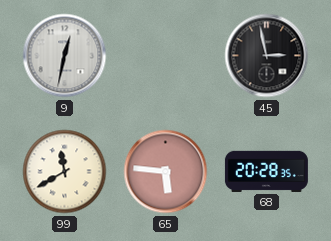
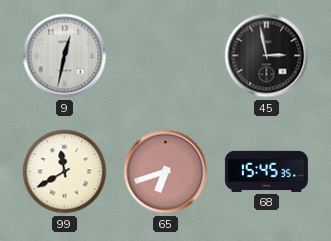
65: 5:46 -> 6:42 (166, 172)
68: 20:28 -> 15:45 (266, 171)
